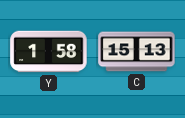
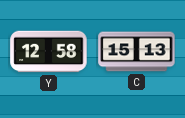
Y: 1:58 -> 12:58 (49, 52)
